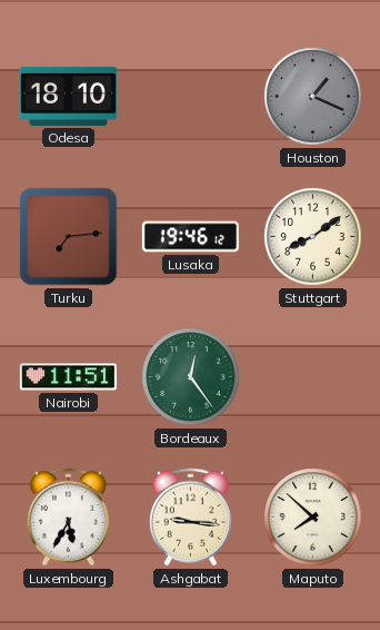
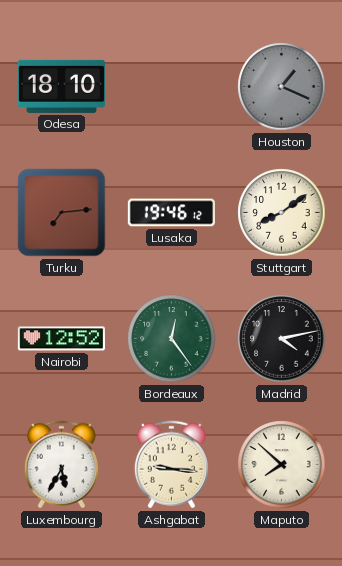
Nairobi: 11:51 -> 12:52 (61, 339)
Madrid: none -> 4:13 (282, 339)
